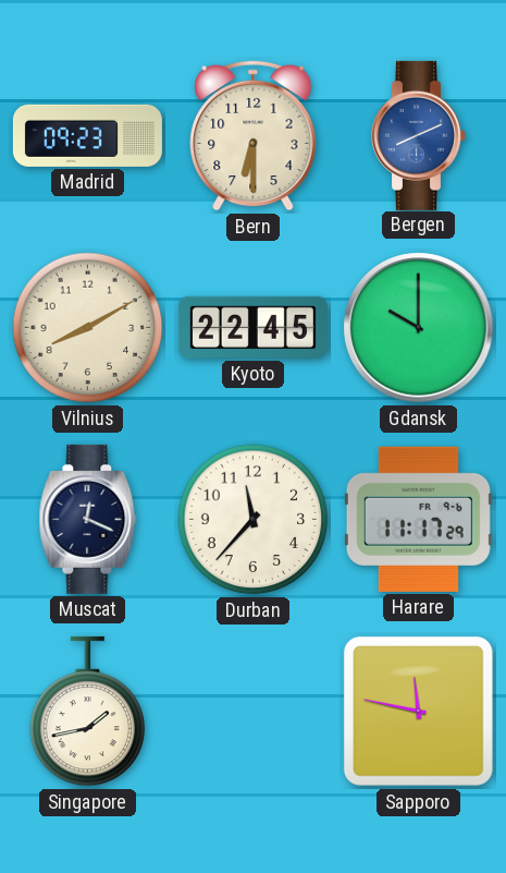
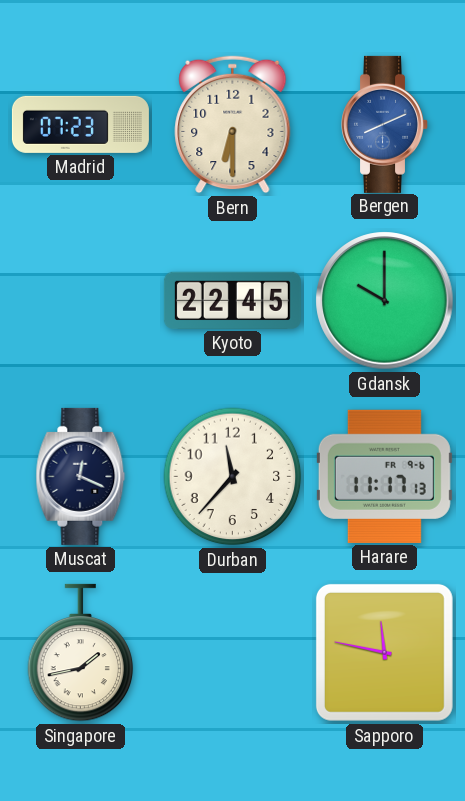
Madrid: 09:23 -> 07:23 (80, 124)
Vilnius: 8:10 -> none (88, 328)
Harare: 11:17:29 -> 11:17:13 (384, 476)
